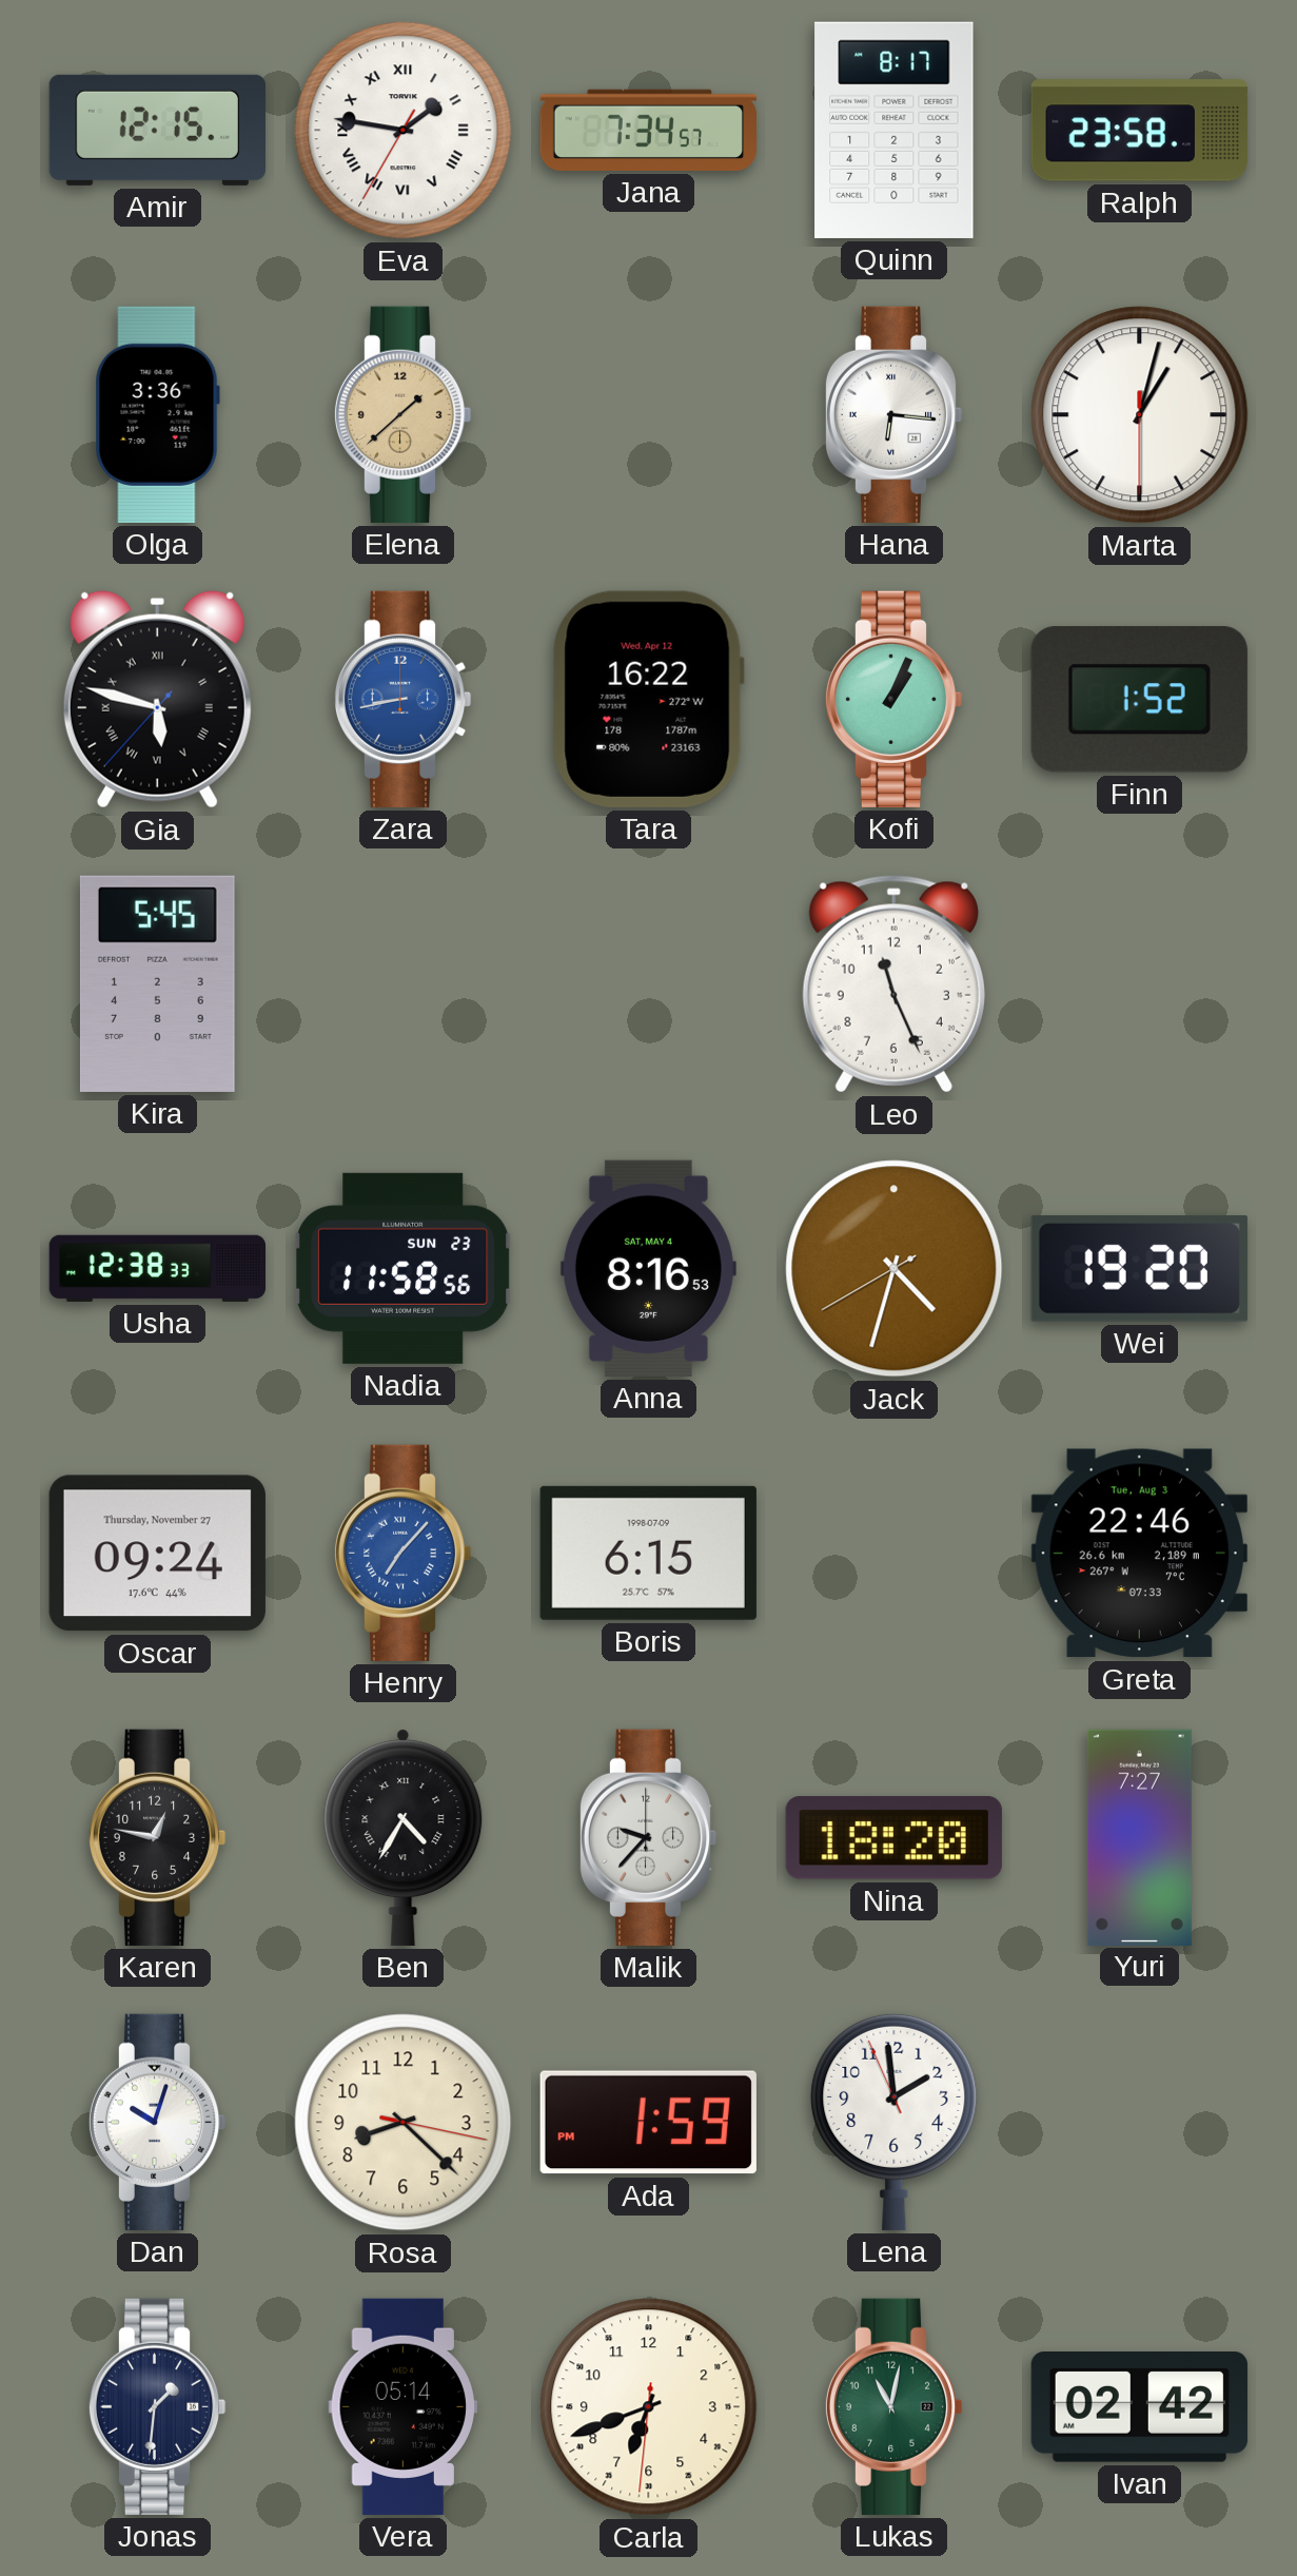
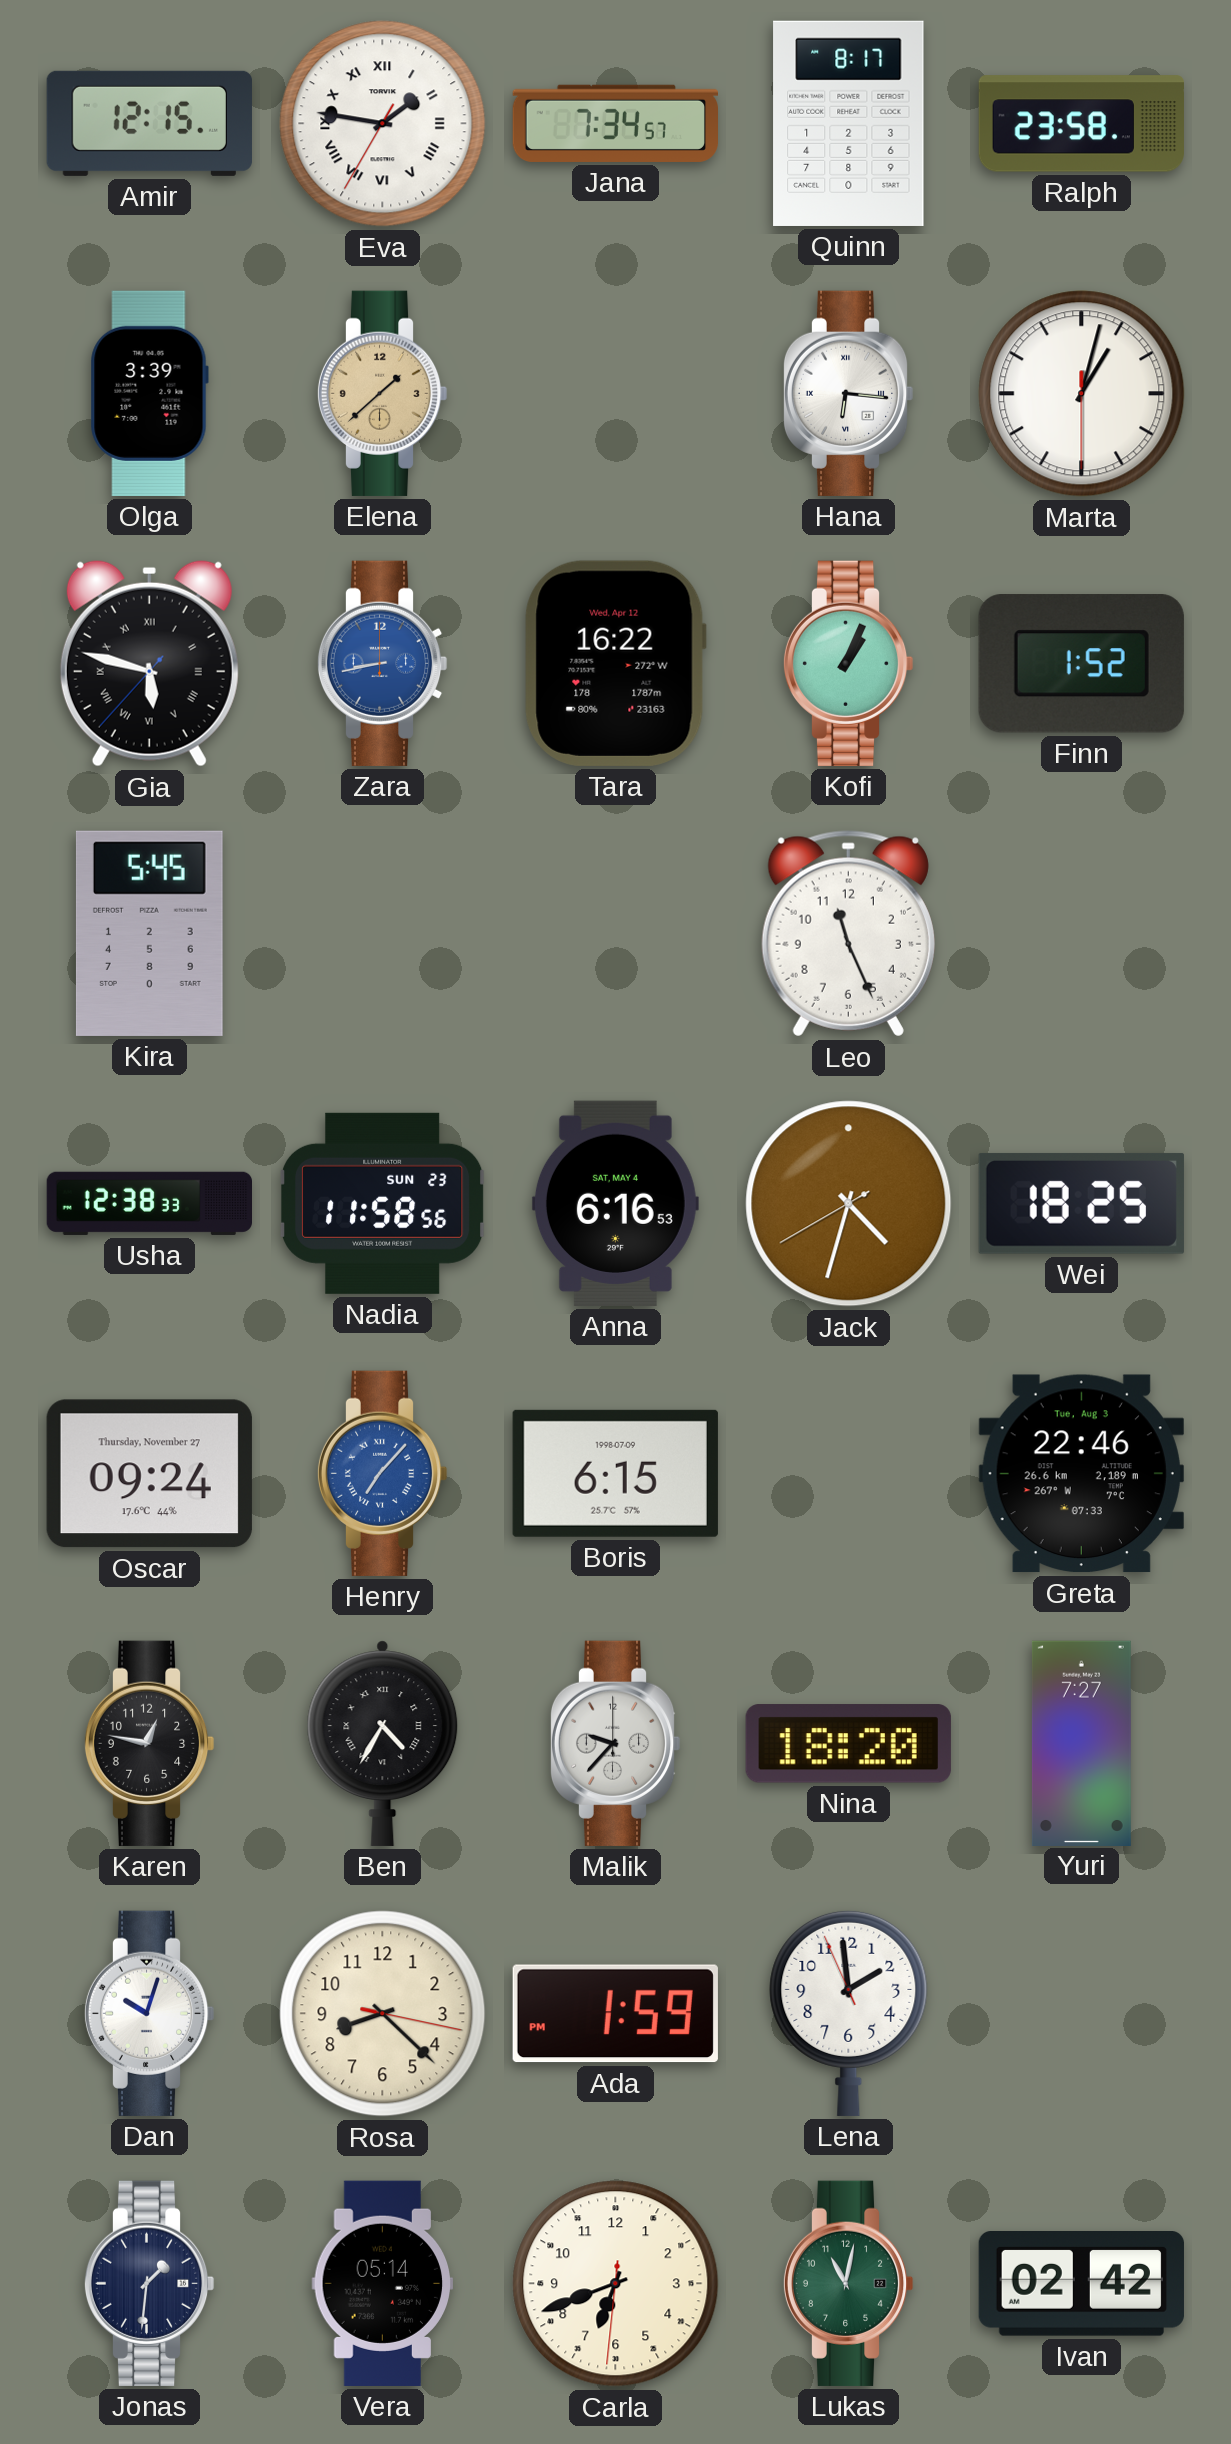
Olga: 3:36 -> 3:39 (149, 393)
Anna: 8:16 -> 6:16 (615, 1203)
Wei: 19:20 -> 18:25 (1081, 1203)
